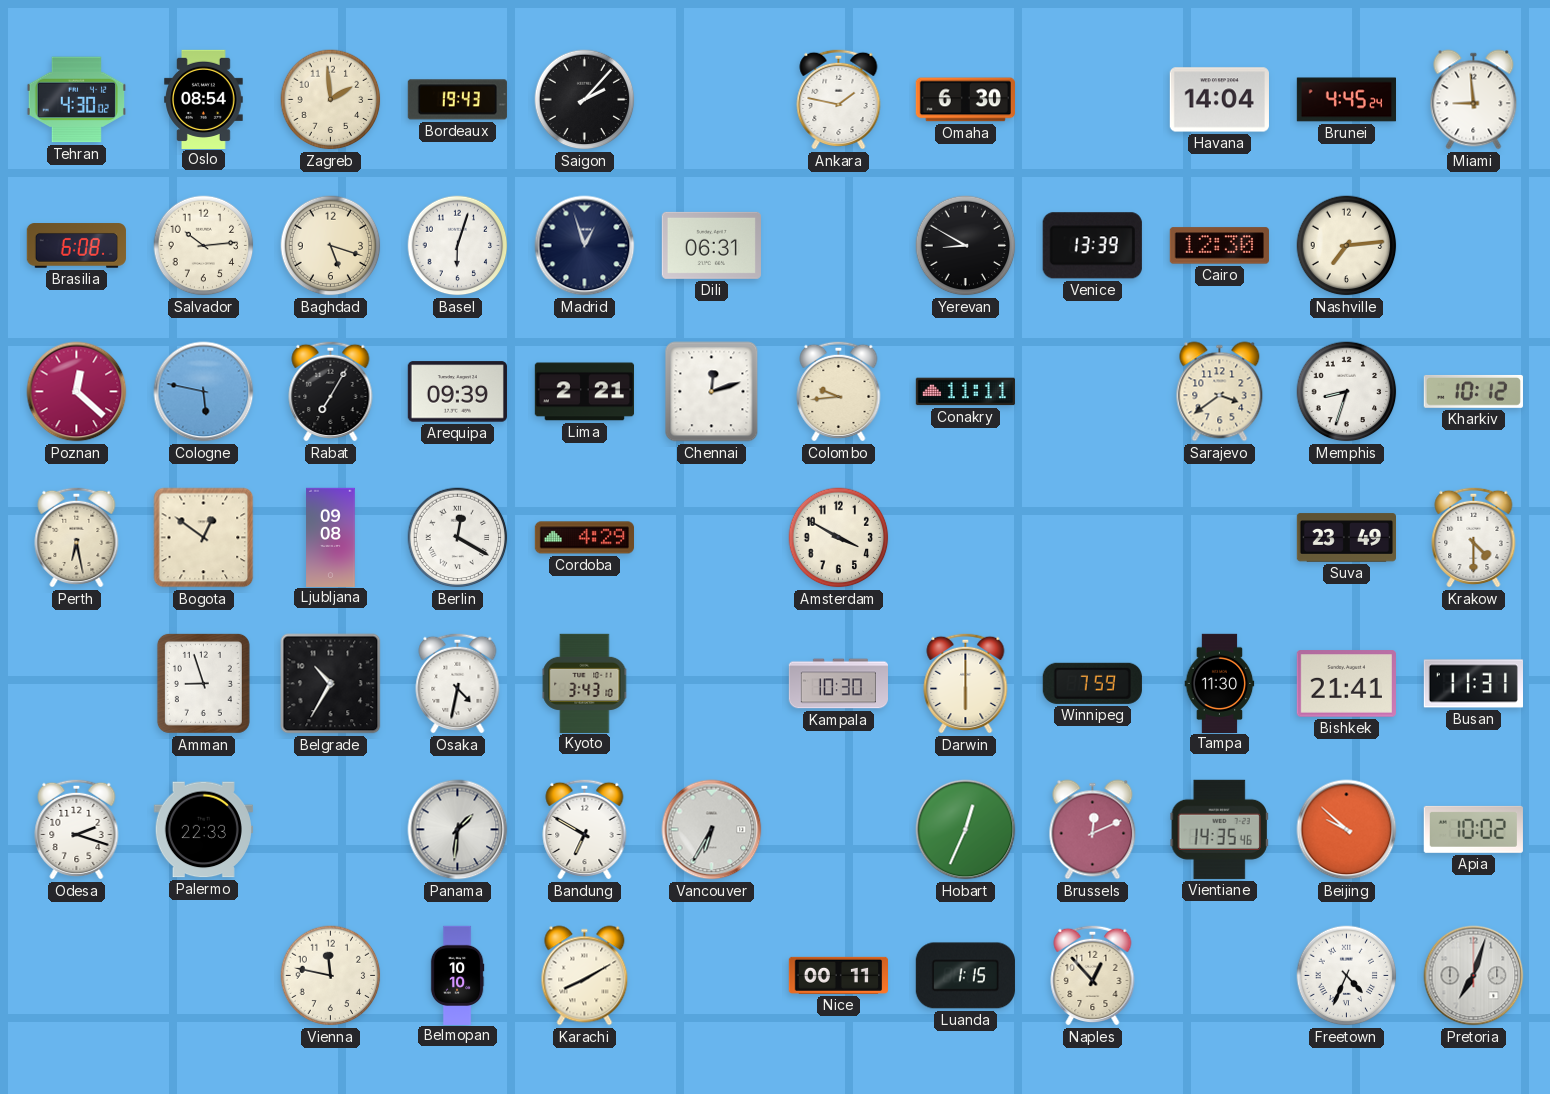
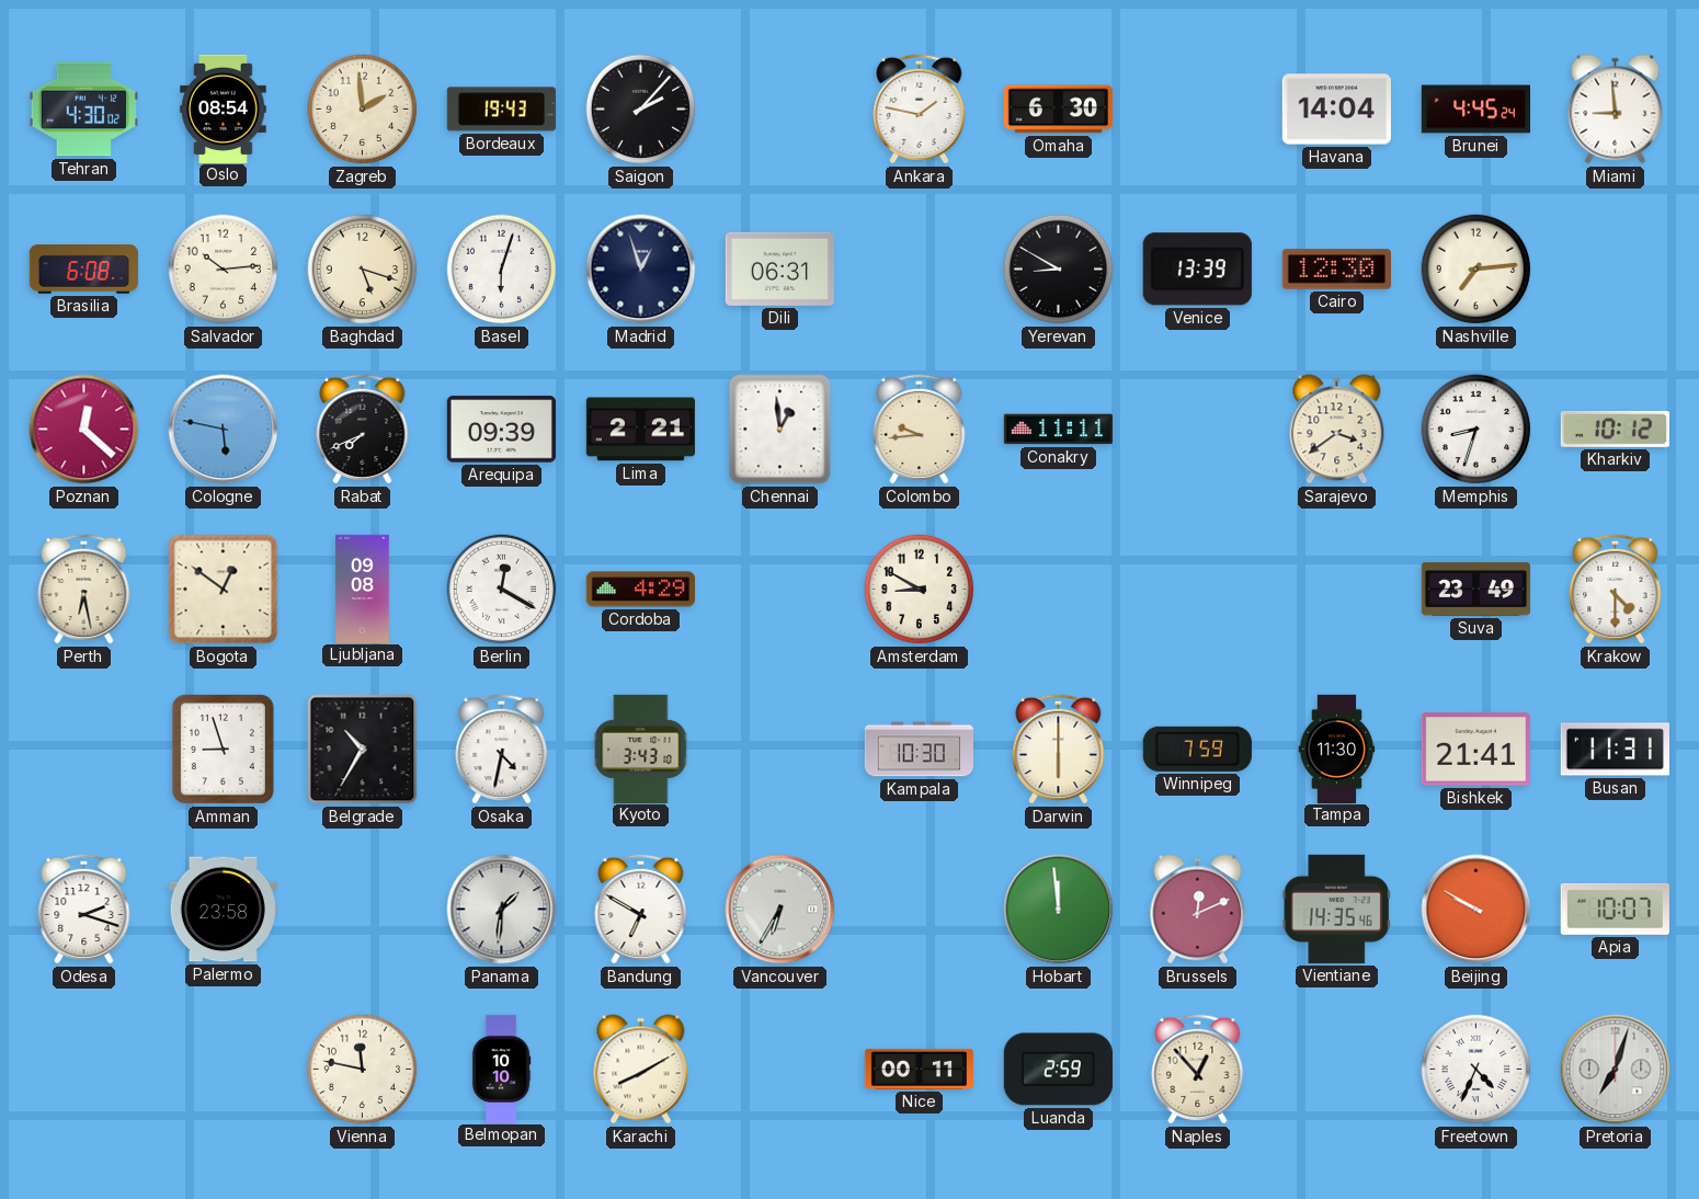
Rabat: 7:05 -> 7:41 (363, 429)
Chennai: 12:12 -> 12:59 (780, 430)
Amsterdam: 3:50 -> 8:50 (920, 590)
Palermo: 22:33 -> 23:58 (223, 910)
Hobart: 12:34 -> 11:59 (1059, 910)
Beijing: 9:52 -> 9:50 (1476, 910)
Apia: 10:02 -> 10:07 (1615, 909)
Luanda: 1:15 -> 2:59 (1058, 1070)
